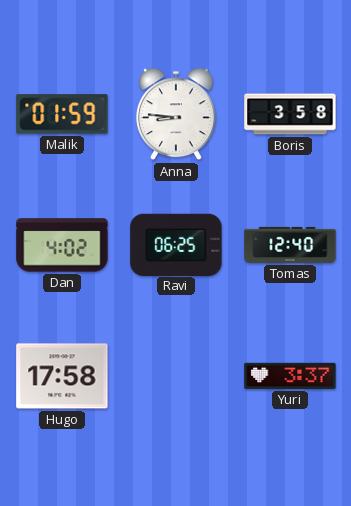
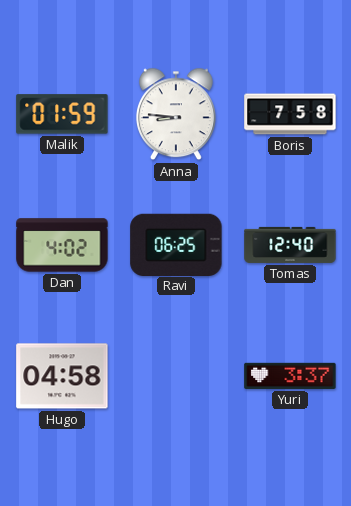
Boris: 3:58 -> 7:58 (290, 114)
Hugo: 17:58 -> 04:58 (62, 376)
